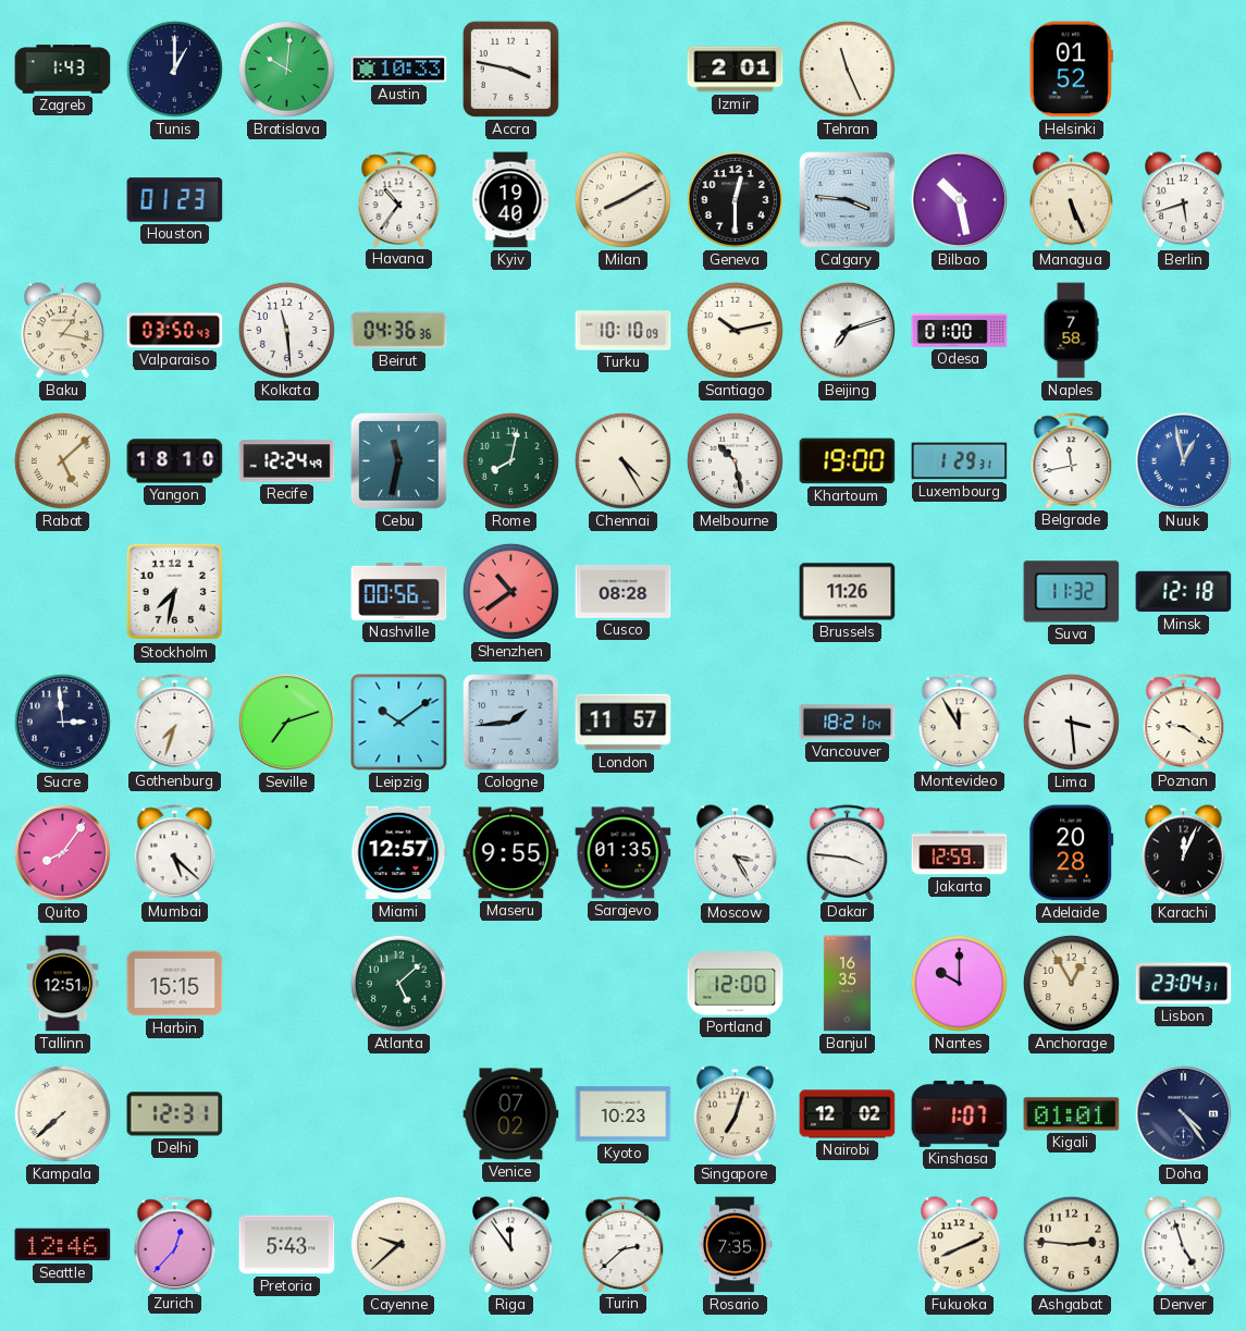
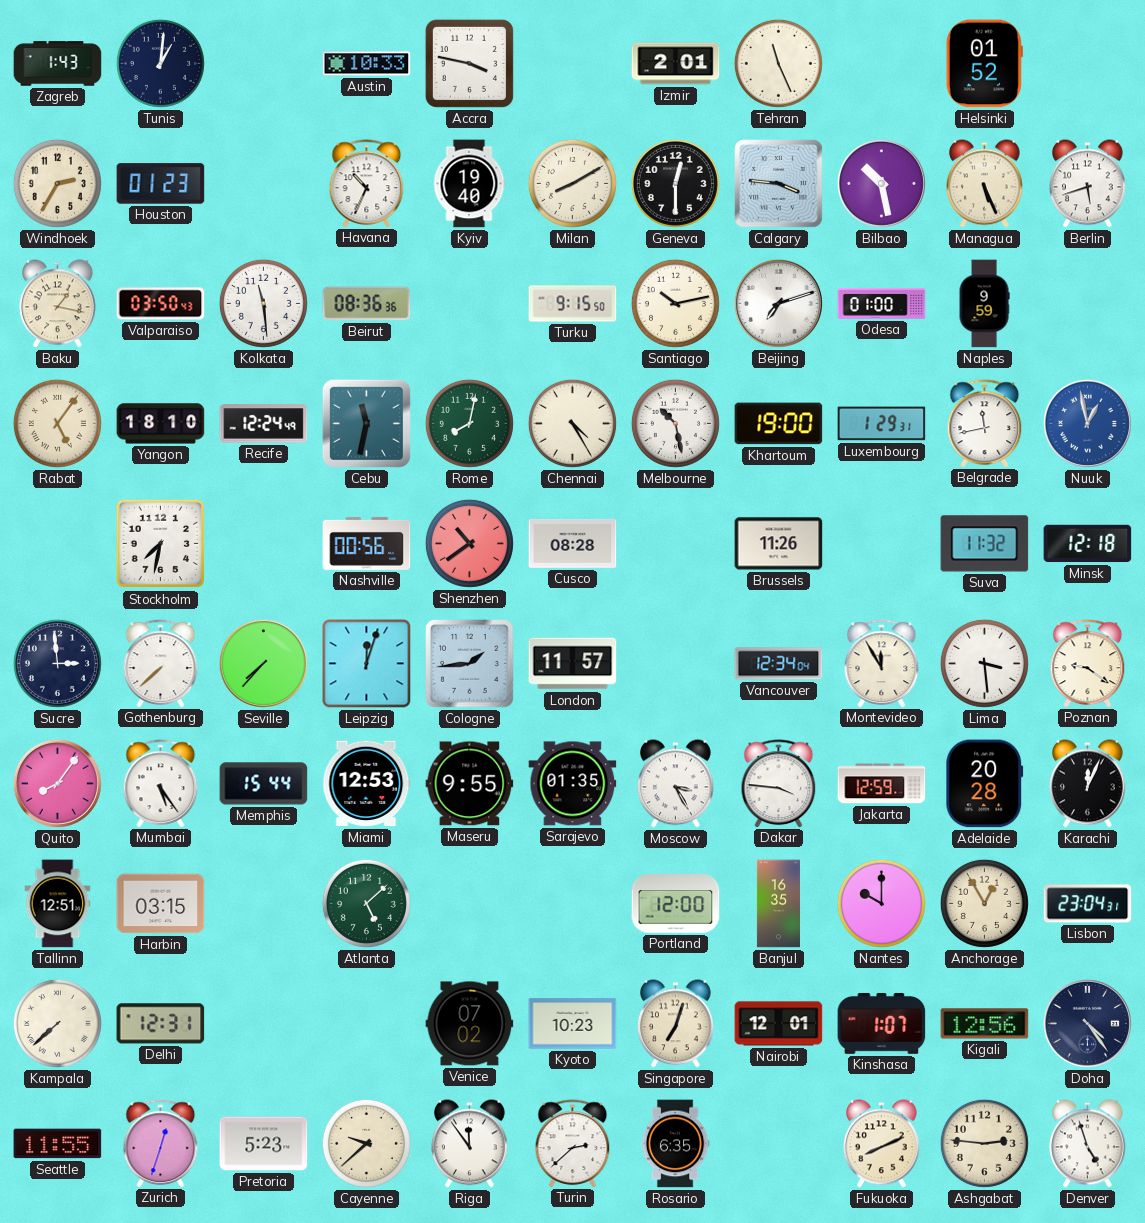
Tunis: 1:00 -> 1:01 (160, 63)
Bratislava: 10:01 -> none (286, 69)
Windhoek: none -> 2:35 (57, 183)
Havana: 10:36 -> 10:34 (367, 183)
Beirut: 04:36 -> 08:36 (367, 304)
Turku: 10:10 -> 9:15 (573, 304)
Naples: 7:58 -> 9:59 (984, 304)
Rabat: 5:08 -> 5:06 (57, 423)
Gothenburg: 7:33 -> 7:38 (161, 663)
Seville: 7:12 -> 7:37 (263, 663)
Leipzig: 10:09 -> 12:03 (367, 664)
Vancouver: 18:21 -> 12:34 (779, 664)
Mumbai: 5:22 -> 5:24 (161, 783)
Memphis: none -> 15:44 (264, 784)
Miami: 12:57 -> 12:53 (367, 784)
Harbin: 15:15 -> 03:15 (161, 904)
Nairobi: 12:02 -> 12:01 (779, 1024)
Kigali: 01:01 -> 12:56 (985, 1024)
Seattle: 12:46 -> 11:55 (58, 1144)
Zurich: 12:37 -> 12:33 (161, 1143)
Pretoria: 5:43 -> 5:23 (264, 1144)
Rosario: 7:35 -> 6:35 (675, 1144)
